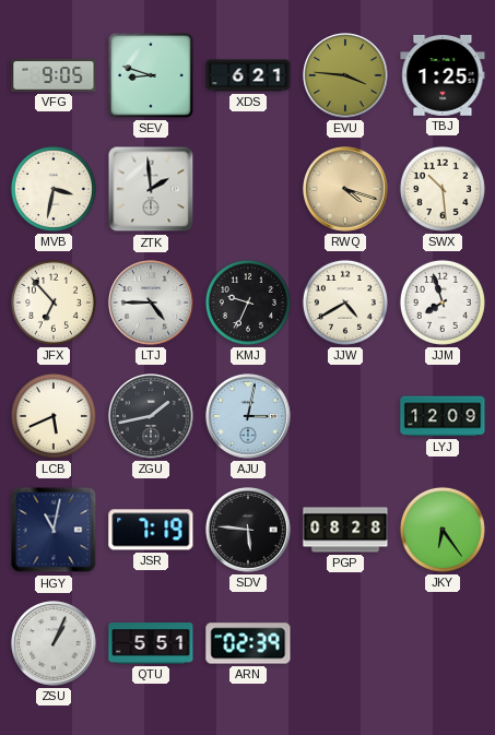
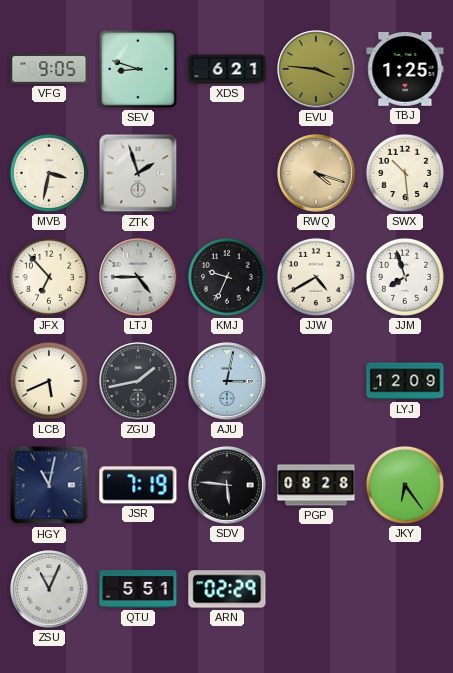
ZTK: 1:59 -> 1:57 (138, 173)
ZSU: 1:04 -> 11:04 (49, 589)
ARN: 02:39 -> 02:29 (227, 589)
